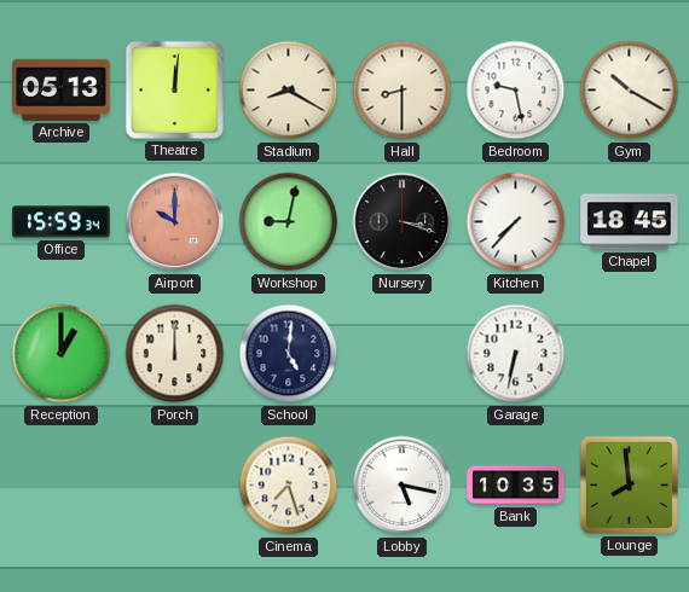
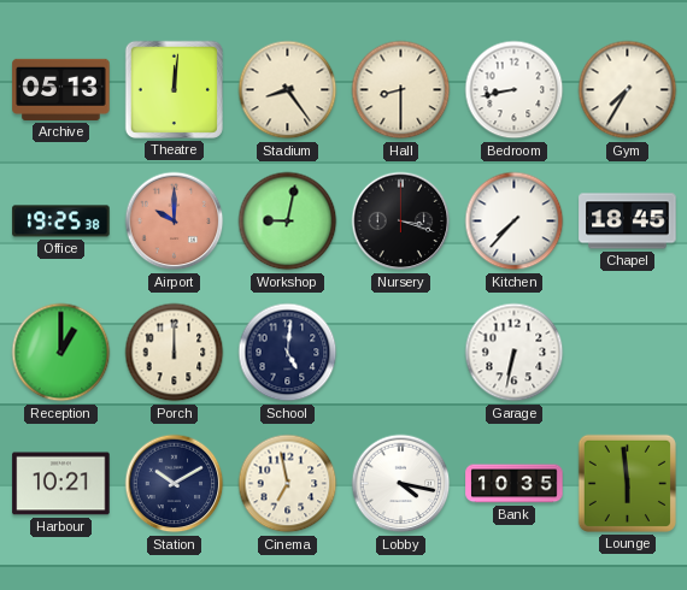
Stadium: 8:20 -> 8:24 (288, 90)
Bedroom: 9:28 -> 8:43 (515, 90)
Gym: 10:20 -> 7:35 (628, 90)
Office: 15:59 -> 19:25 (61, 222)
Harbour: none -> 10:21 (61, 484)
Station: none -> 10:10 (175, 484)
Cinema: 7:27 -> 6:58 (288, 484)
Lobby: 5:17 -> 4:17 (401, 484)
Lounge: 7:59 -> 5:59 (627, 483)
